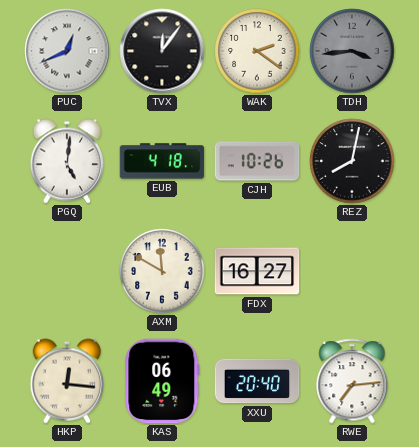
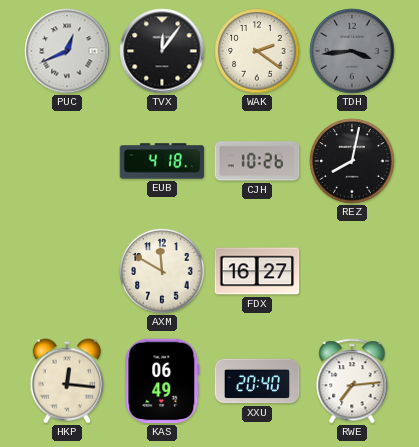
PGQ: 5:01 -> none (67, 161)
